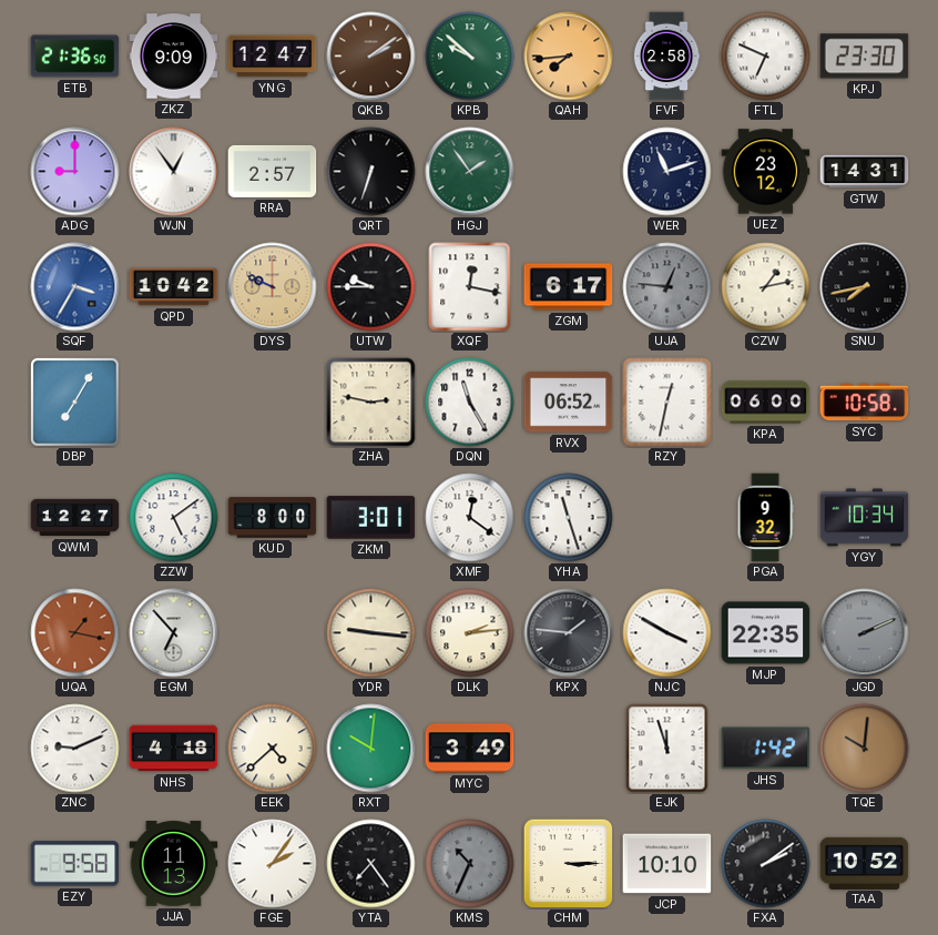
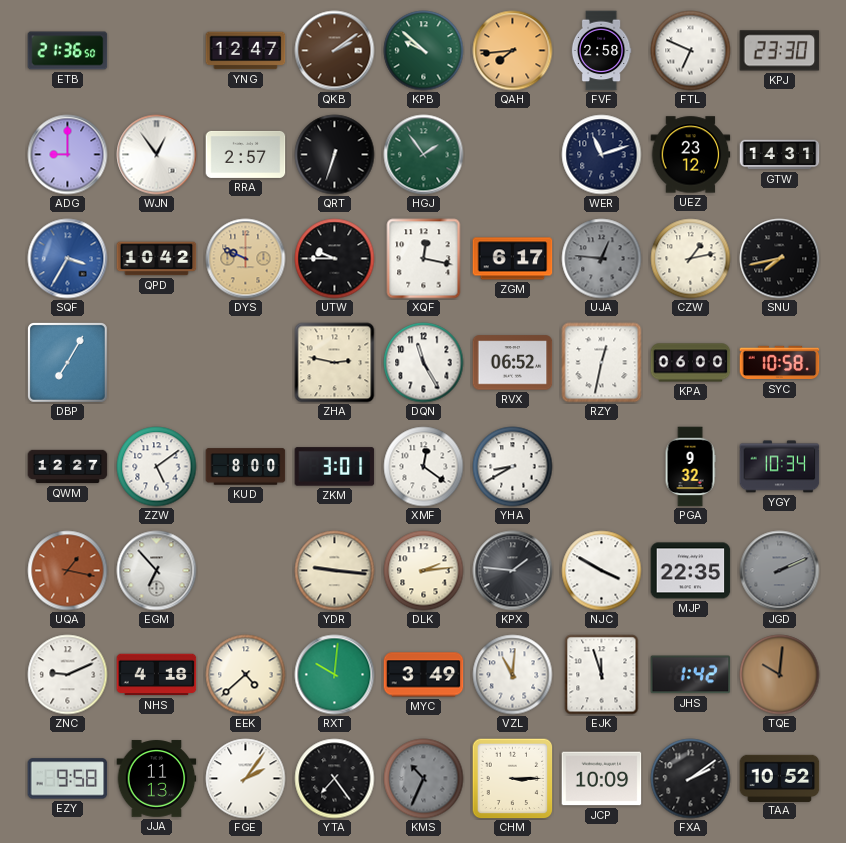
ZKZ: 9:09 -> none (174, 57)
YHA: 11:27 -> 8:40 (513, 467)
VZL: none -> 11:01 (513, 675)
JCP: 10:10 -> 10:09 (602, 779)
